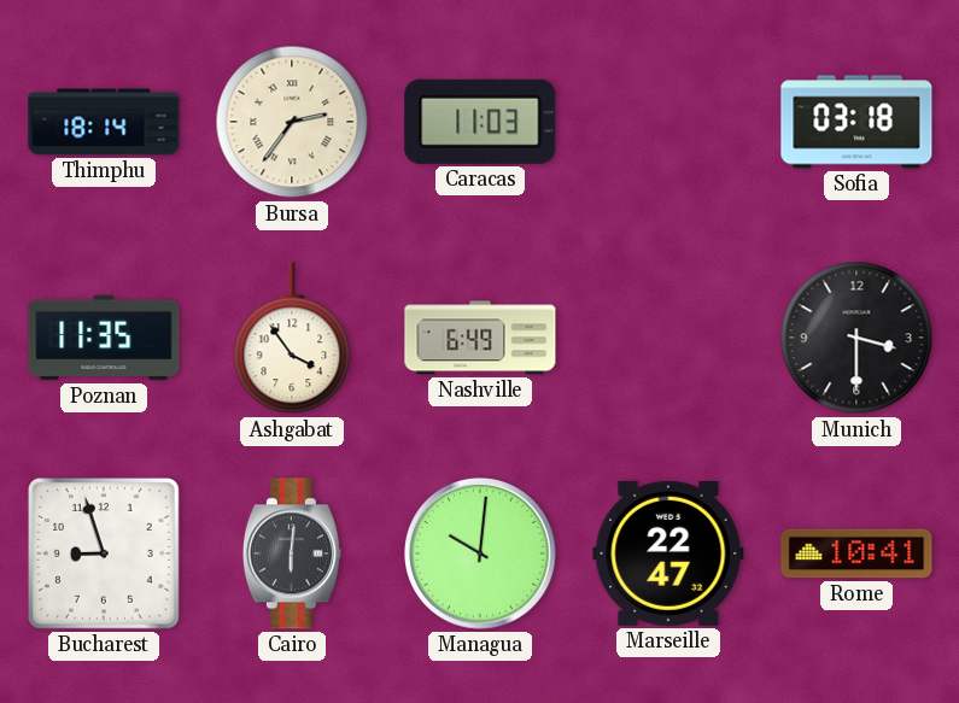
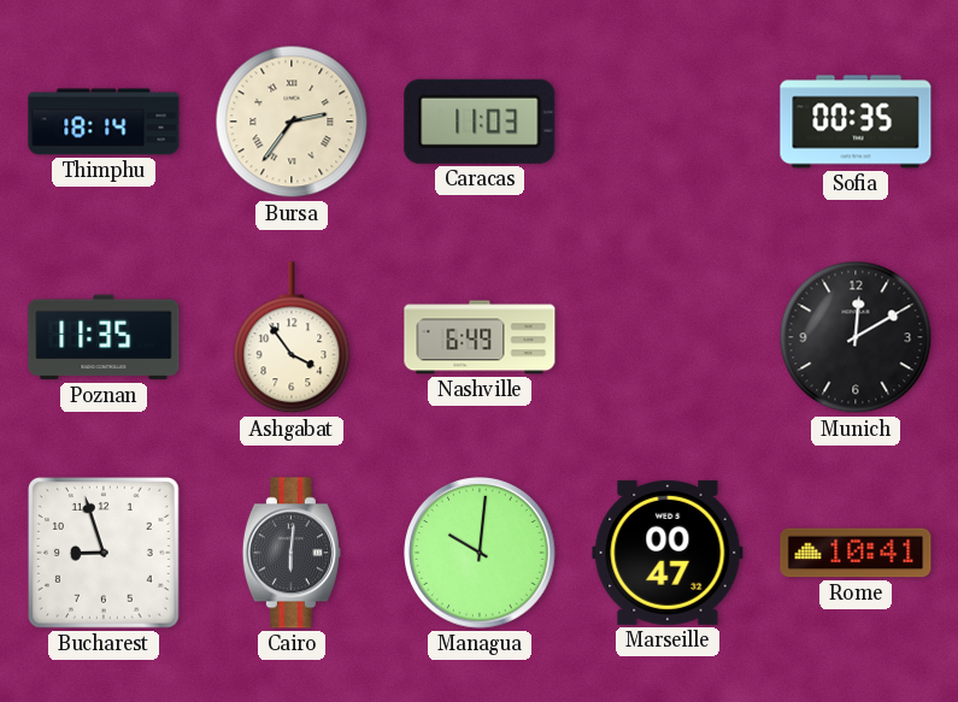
Sofia: 03:18 -> 00:35 (856, 122)
Munich: 3:30 -> 12:10 (856, 337)
Marseille: 22:47 -> 00:47 (668, 553)
